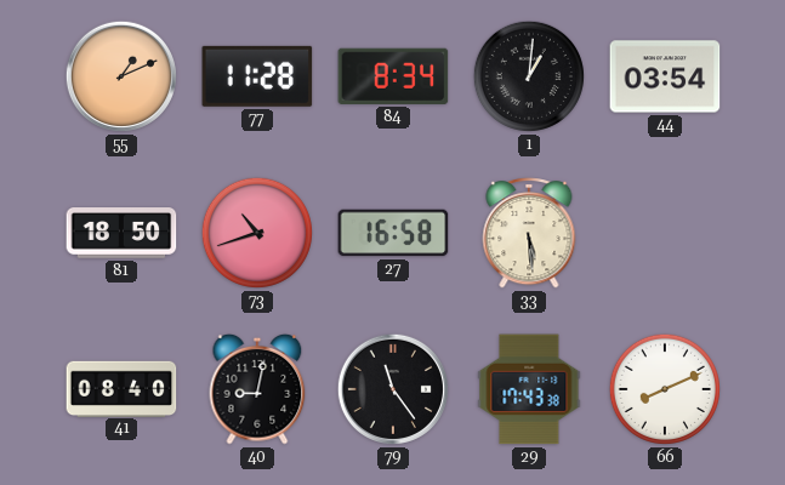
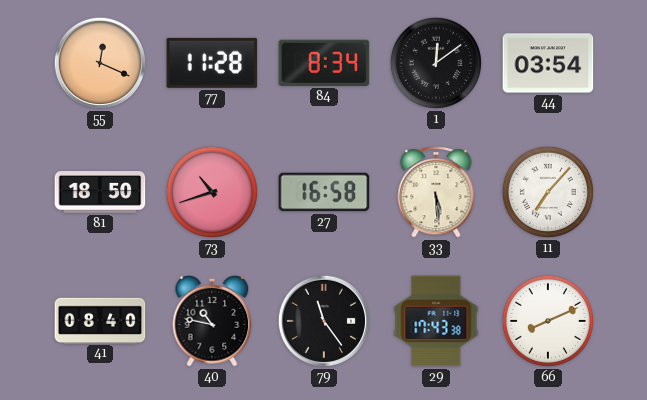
55: 1:11 -> 12:19 (100, 63)
1: 1:01 -> 12:09 (436, 63)
11: none -> 7:07 (548, 192)
40: 9:02 -> 10:47 (212, 321)
